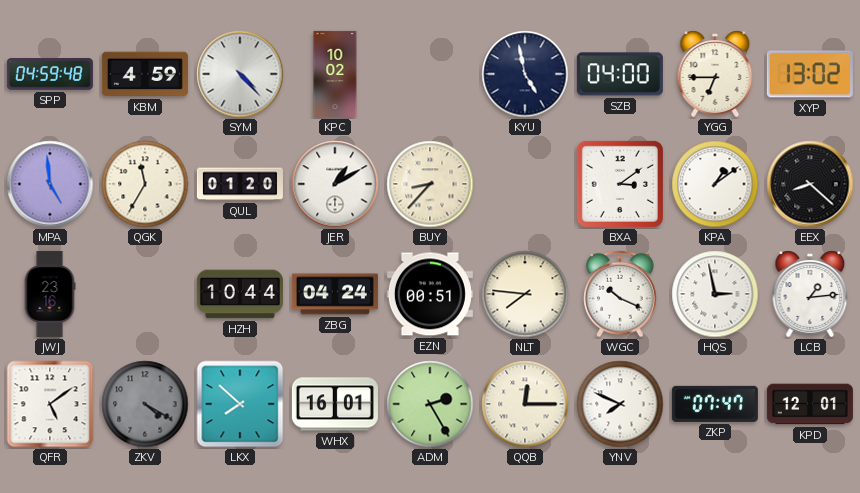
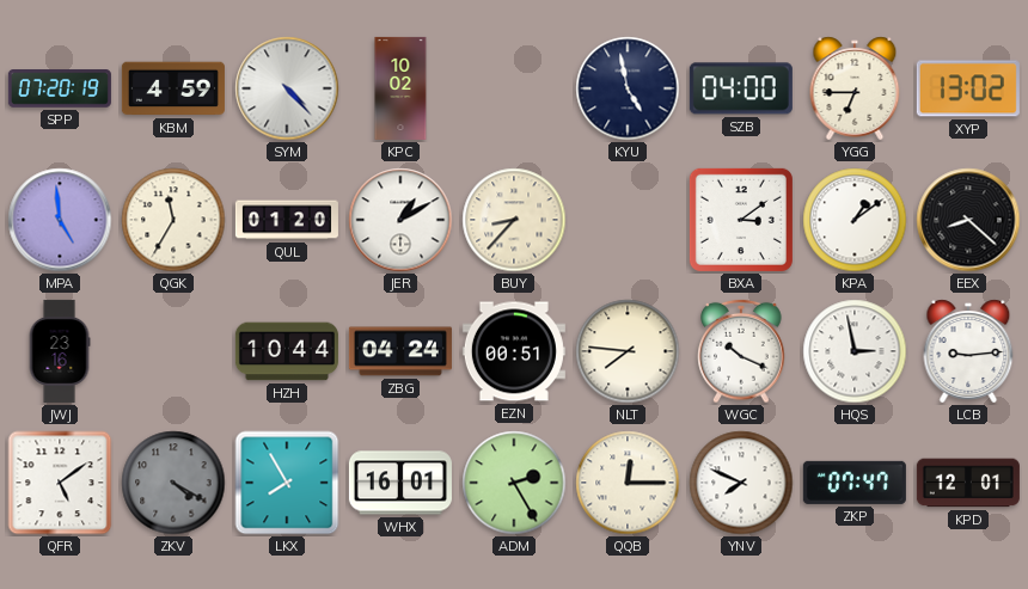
SPP: 04:59 -> 07:20 (60, 88)
LCB: 1:14 -> 9:14 (968, 351)
LKX: 7:52 -> 7:55 (287, 483)
